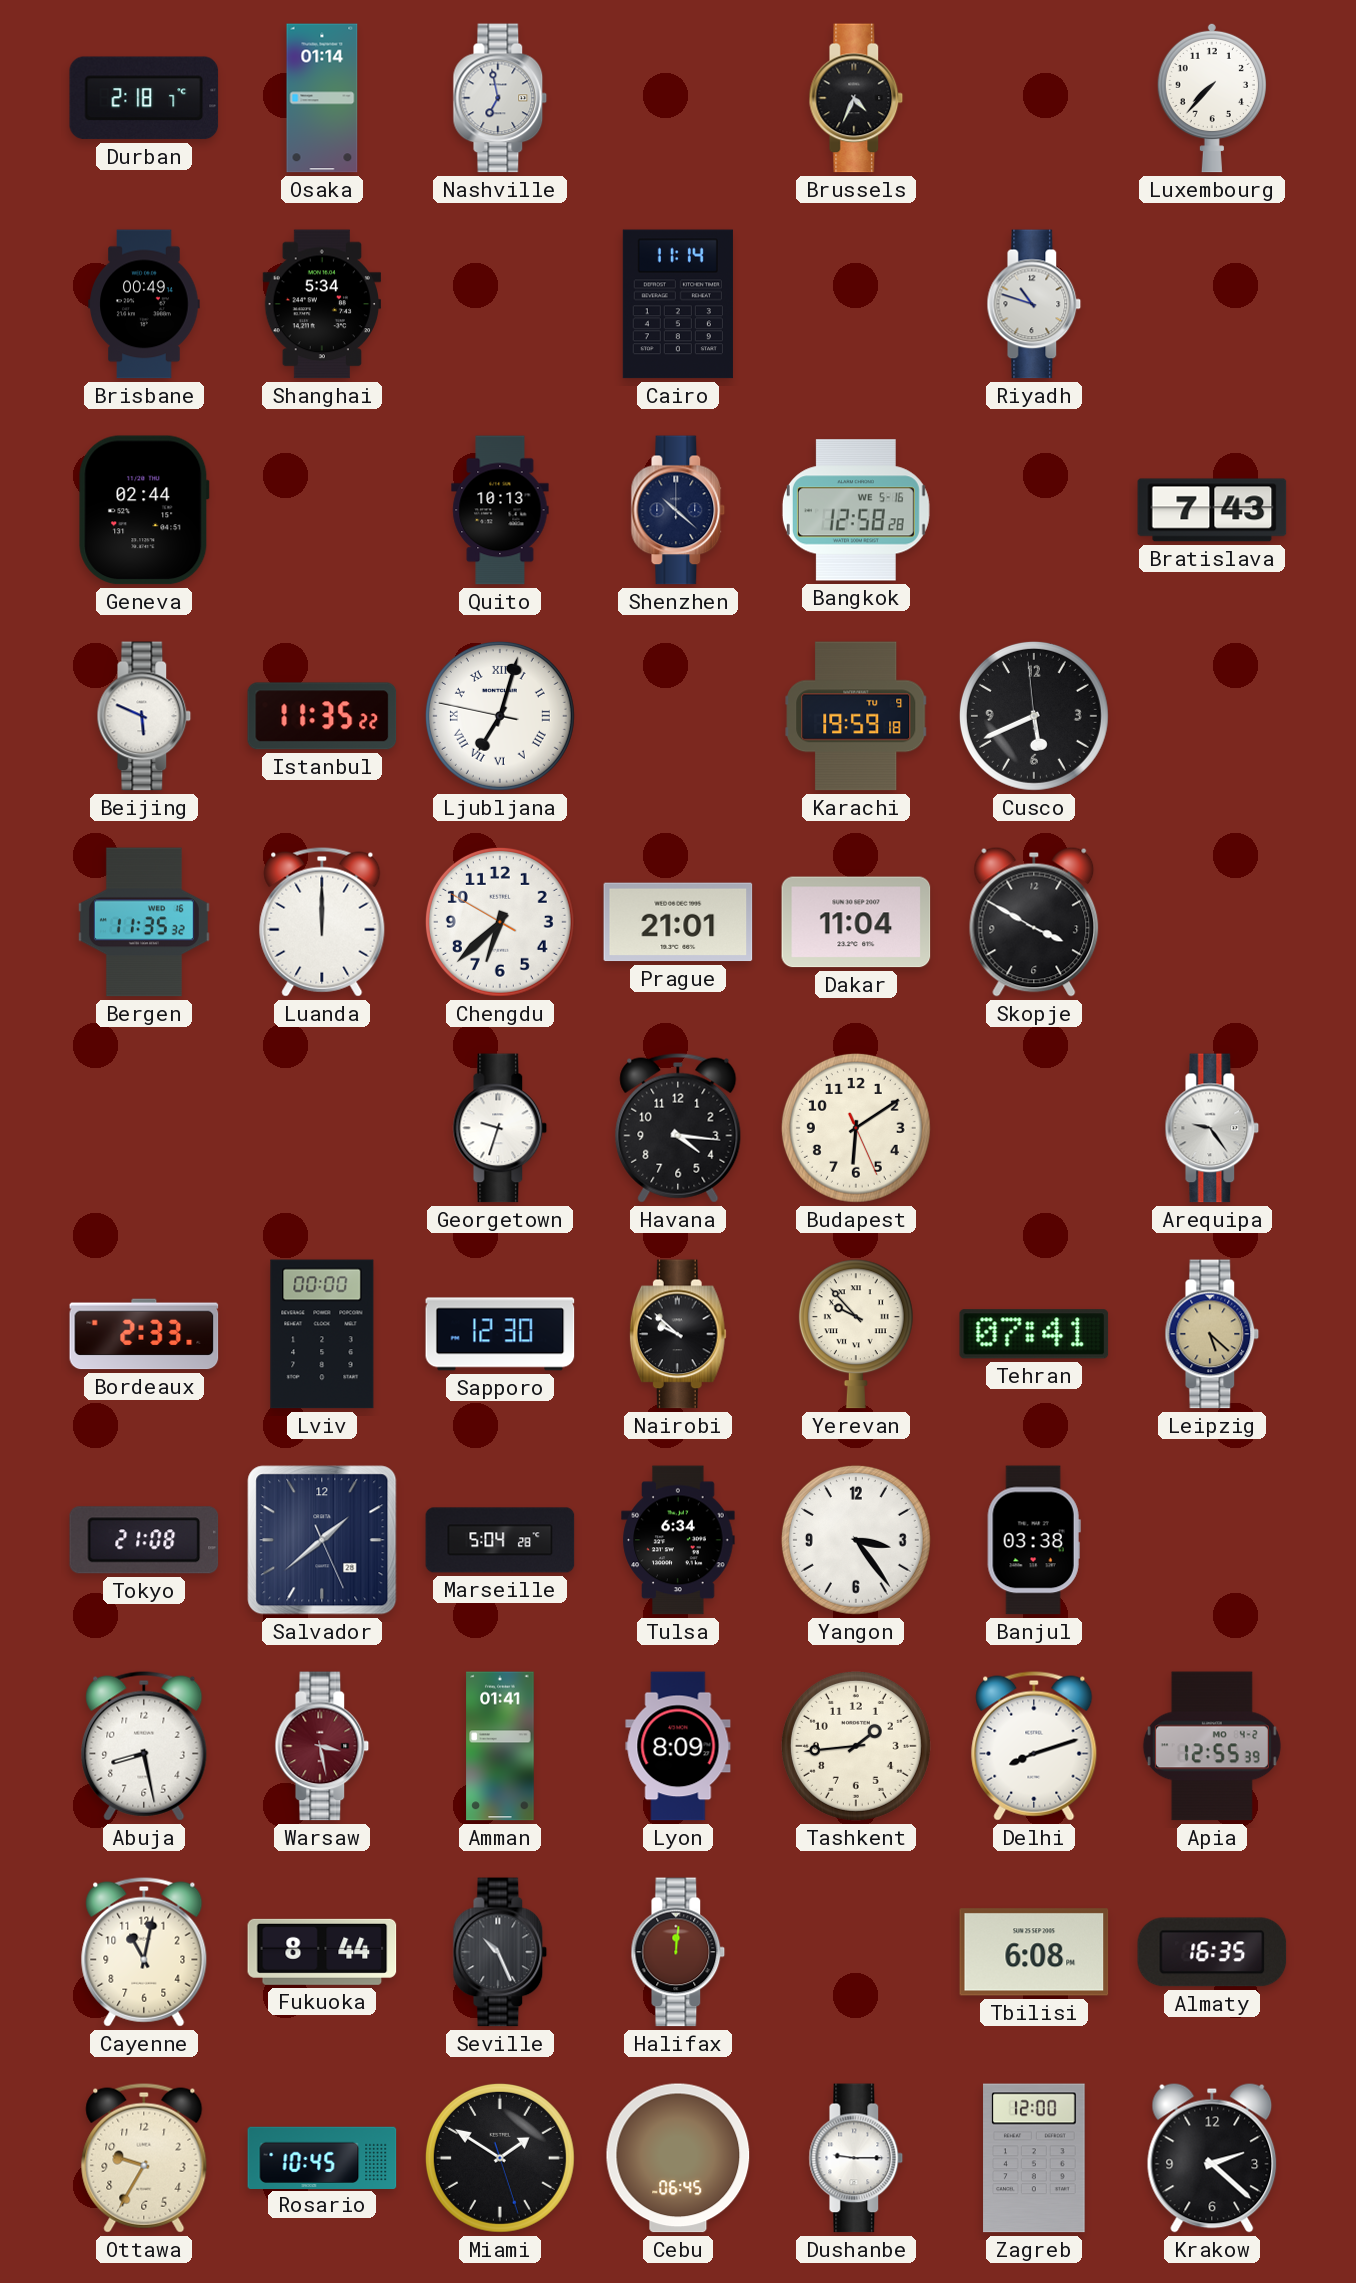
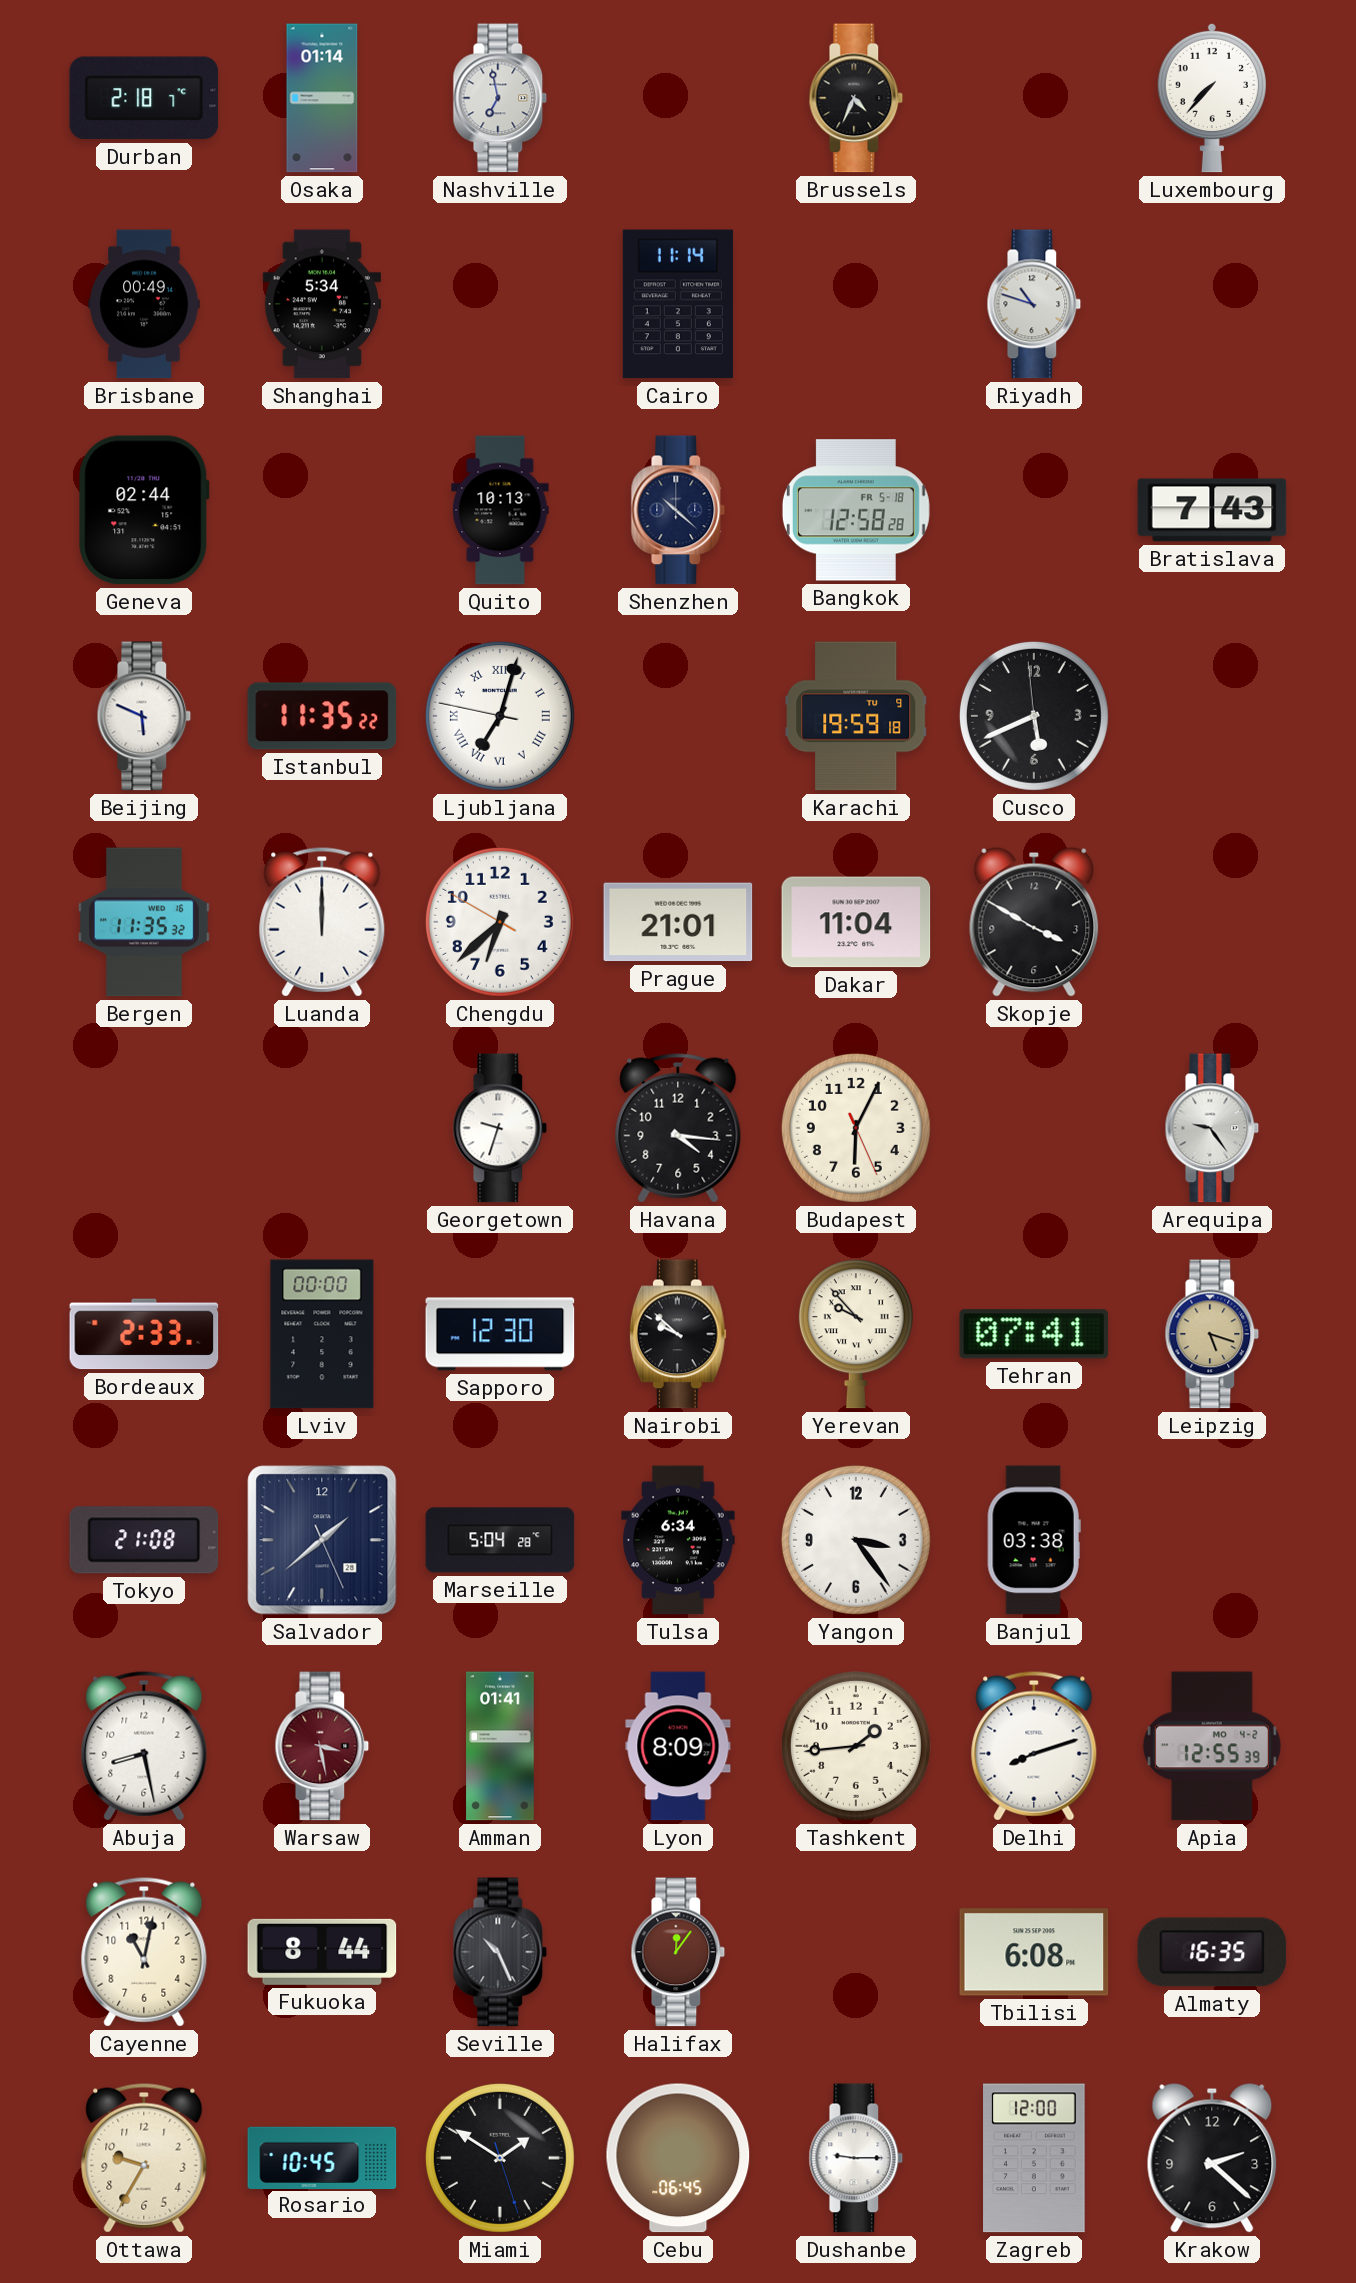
Bangkok date: WE 5-16 -> FR 5-18 (856, 510)
Budapest: 6:09 -> 6:04 (856, 1128)
Leipzig: 5:22 -> 5:18 (1212, 1334)
Halifax: 12:01 -> 12:06 (678, 1952)
